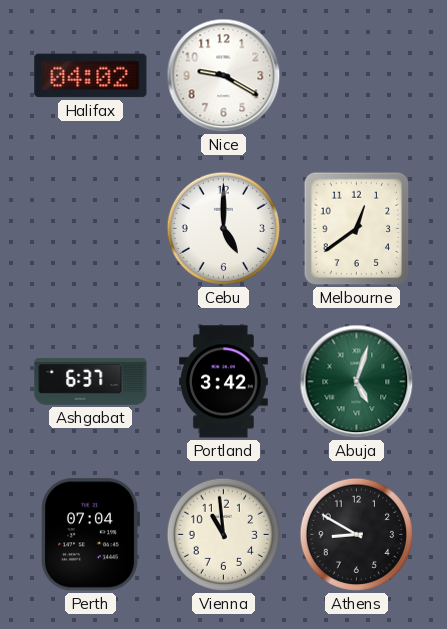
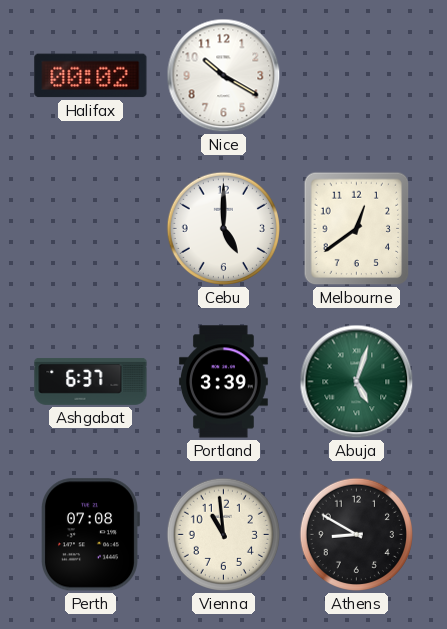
Halifax: 04:02 -> 00:02 (91, 76)
Nice: 9:20 -> 10:20 (224, 76)
Portland: 3:42 -> 3:39 (224, 382)
Perth: 07:04 -> 07:08 (90, 535)
